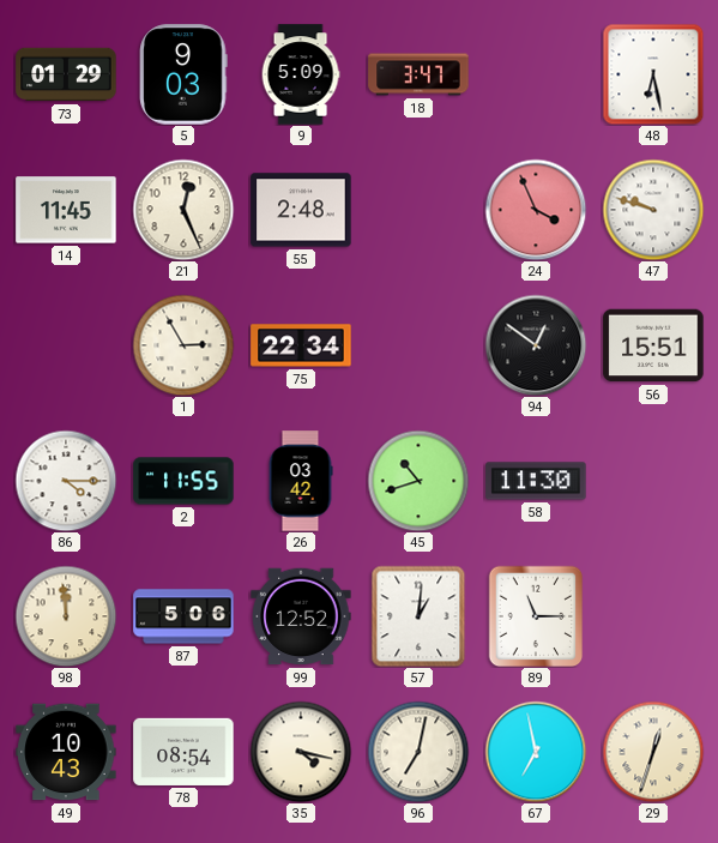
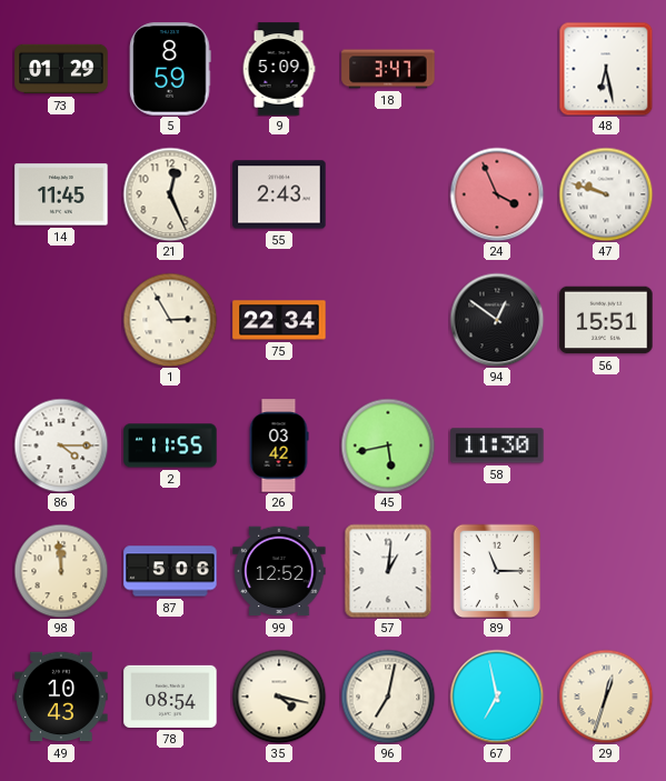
5: 9:03 -> 8:59 (170, 69)
55: 2:48 -> 2:43 (279, 194)
45: 10:42 -> 5:43 (388, 445)
